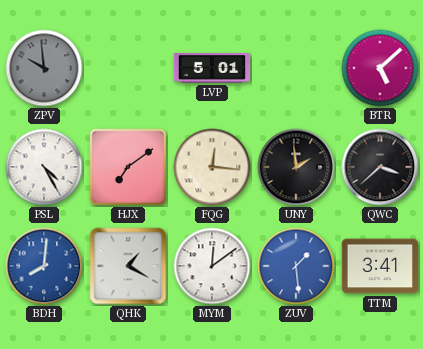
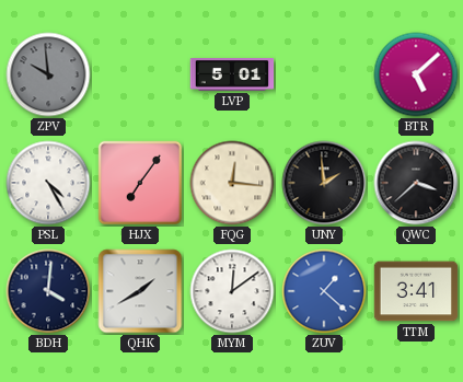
HJX: 7:09 -> 7:06 (140, 183)
BDH: 8:01 -> 4:01 (48, 291)
BDH dial: blue -> navy (48, 291)
QHK: 1:20 -> 1:40 (140, 291)
ZUV: 1:29 -> 1:22 (324, 291)
